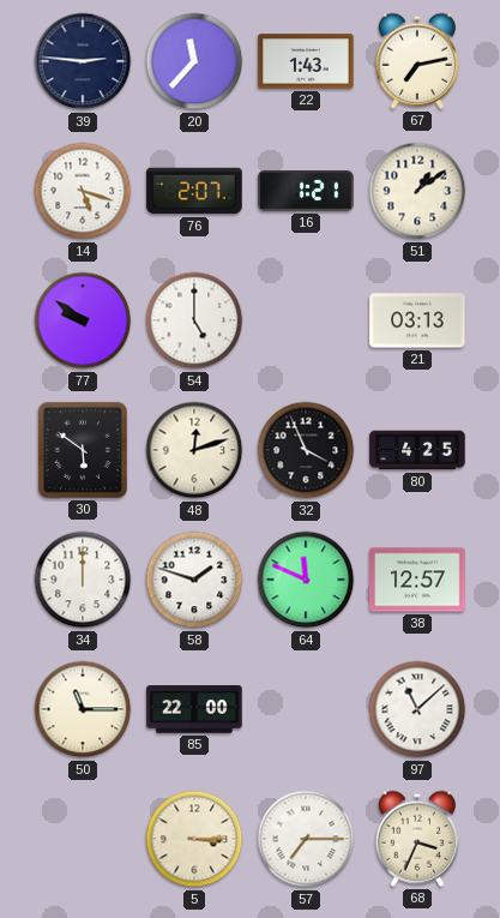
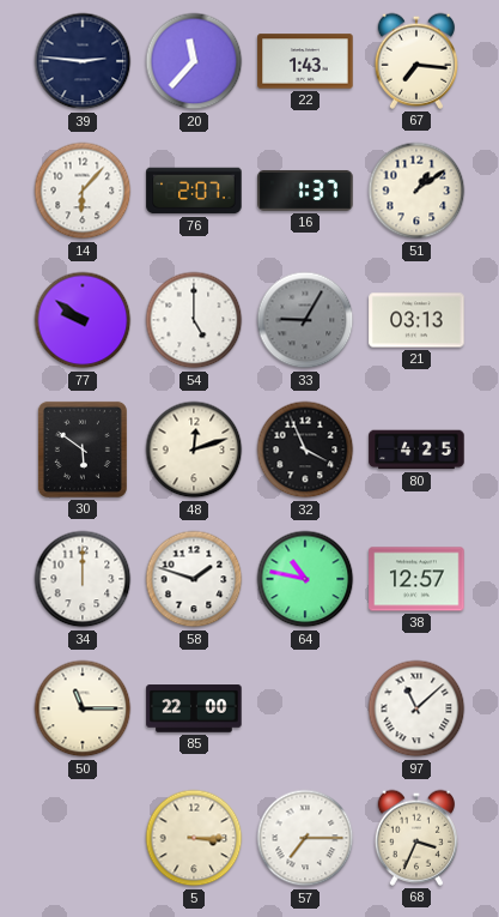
67: 7:13 -> 7:16 (415, 61)
14: 5:18 -> 6:07 (83, 191)
16: 1:21 -> 1:37 (305, 191)
33: none -> 9:05 (305, 320)
64: 11:49 -> 10:47 (305, 579)
